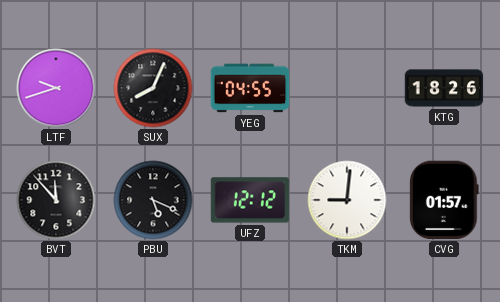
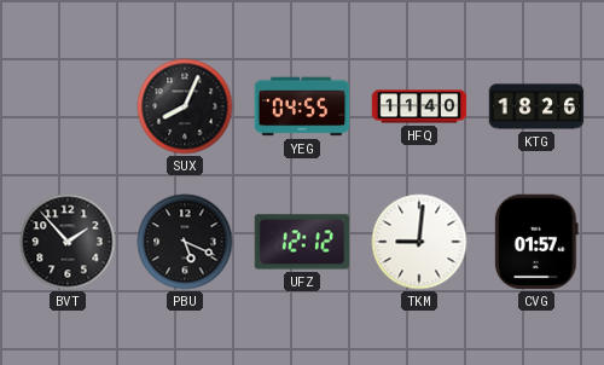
LTF: 9:42 -> none (56, 88)
HFQ: none -> 11:40 (419, 106)
BVT: 11:53 -> 1:53 (68, 242)
